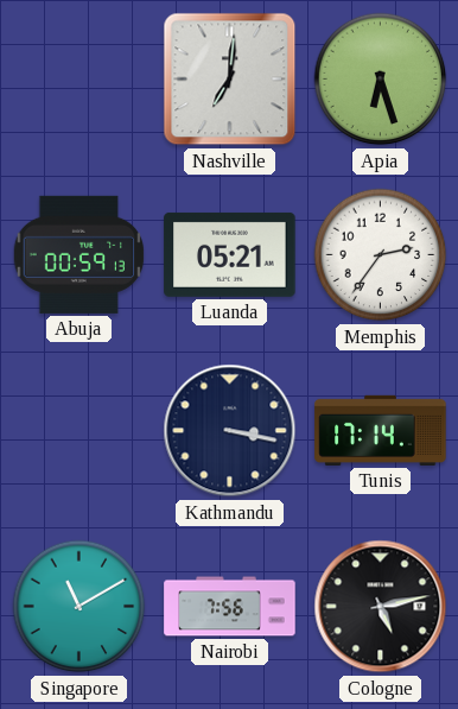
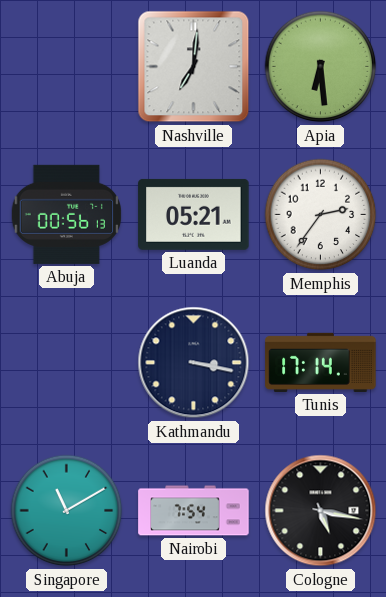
Apia: 6:27 -> 6:29 (321, 67)
Abuja: 00:59 -> 00:56 (66, 214)
Nairobi: 7:56 -> 7:54 (194, 511)
Cologne: 5:13 -> 5:17 (321, 511)
